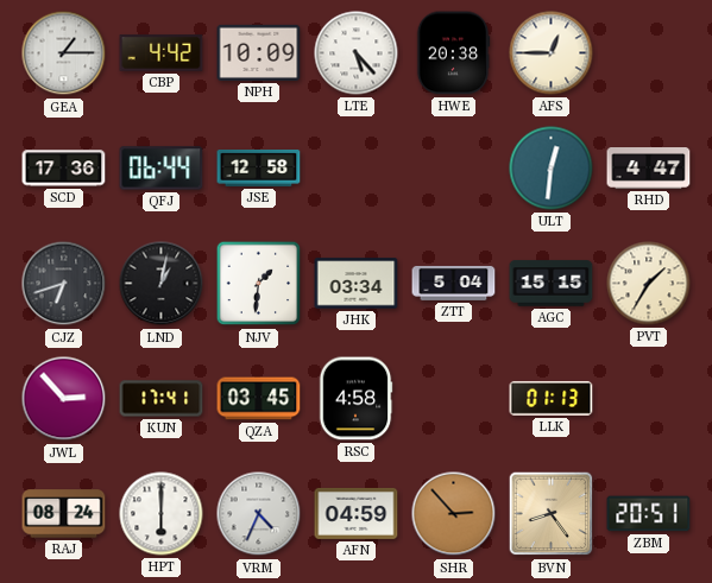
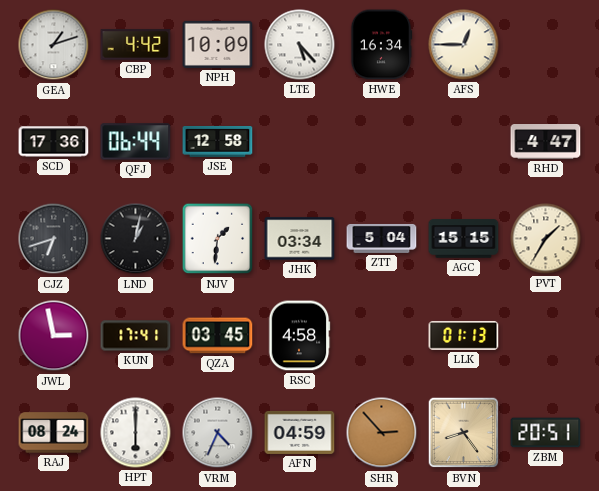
GEA: 1:15 -> 1:12 (54, 45)
HWE: 20:38 -> 16:34 (381, 45)
ULT: 12:31 -> none (552, 169)
JWL: 2:53 -> 2:58 (54, 336)
